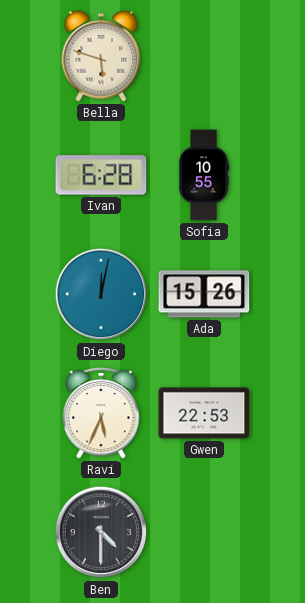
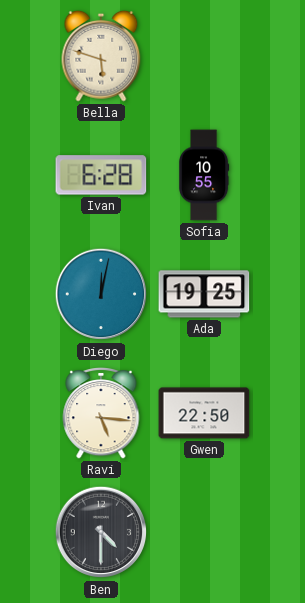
Ada: 15:26 -> 19:25 (204, 294)
Ravi: 5:34 -> 5:16 (101, 414)
Gwen: 22:53 -> 22:50 (204, 413)
